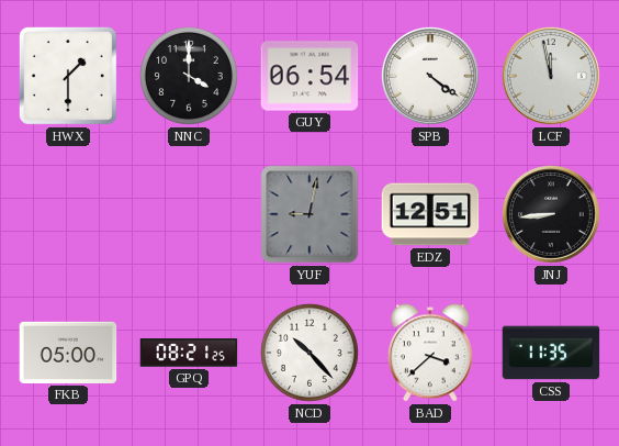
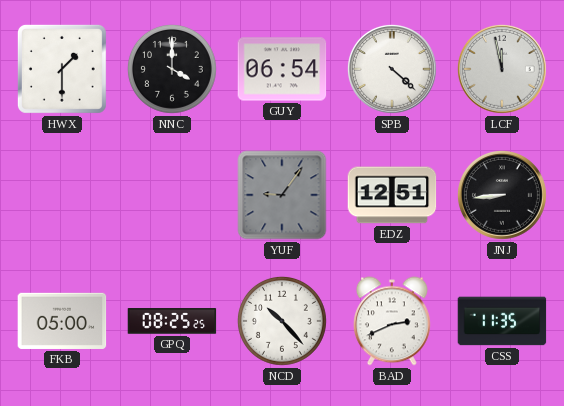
SPB: 4:21 -> 4:22 (392, 69)
YUF: 9:02 -> 9:06 (282, 195)
GPQ: 08:21 -> 08:25 (172, 321)
BAD: 3:38 -> 2:41 (392, 321)
